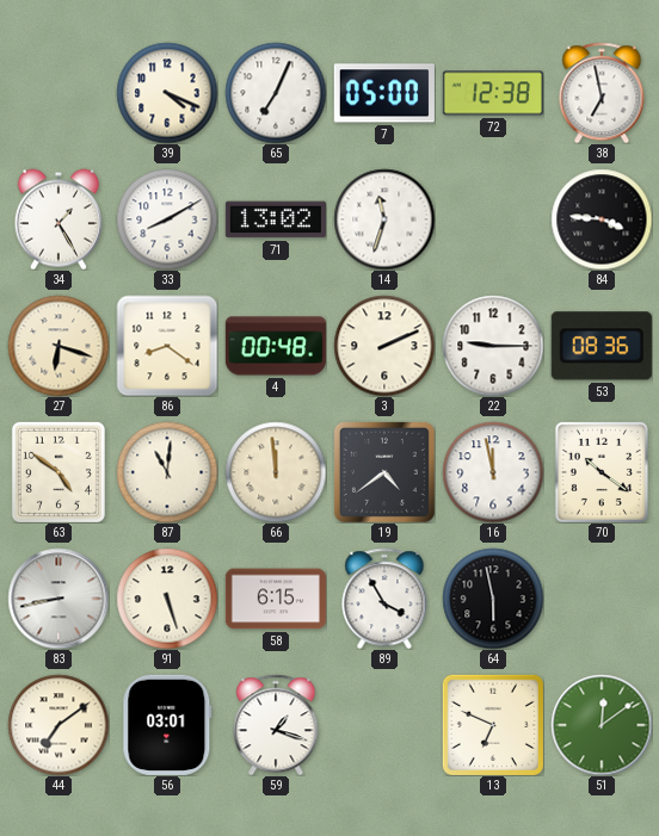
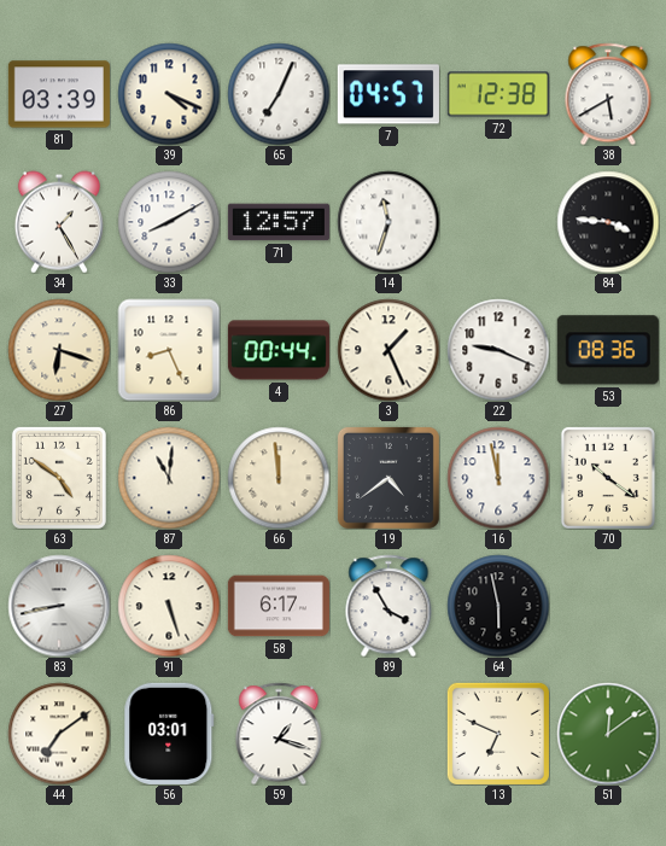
81: none -> 03:39 (59, 94)
7: 05:00 -> 04:57 (388, 94)
38: 6:58 -> 5:40 (608, 94)
71: 13:02 -> 12:57 (279, 222)
86: 8:21 -> 8:26 (169, 350)
4: 00:48 -> 00:44 (279, 350)
3: 2:11 -> 1:26 (388, 350)
22: 9:15 -> 9:19 (498, 350)
58: 6:15 -> 6:17 (279, 606)
